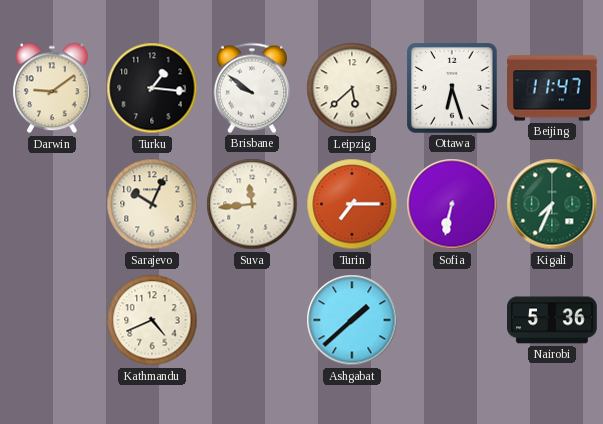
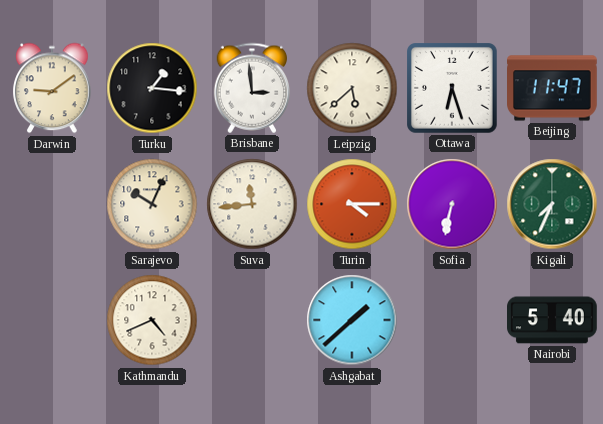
Brisbane: 9:51 -> 2:59 (251, 88)
Turin: 7:15 -> 4:15 (352, 204)
Nairobi: 5:36 -> 5:40 (553, 320)
